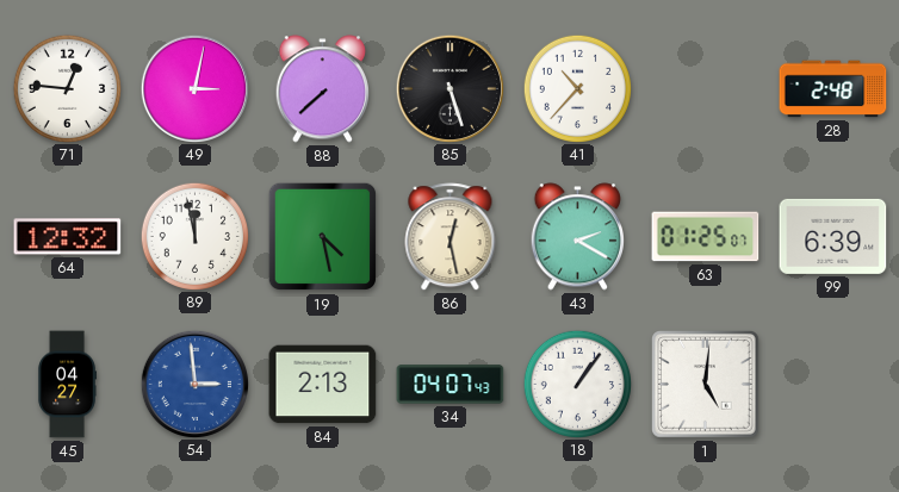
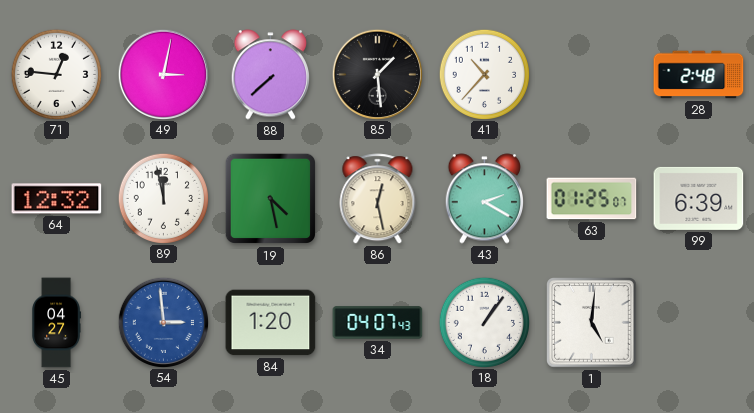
85: 5:27 -> 1:29 (377, 74)
84: 2:13 -> 1:20 (271, 323)
